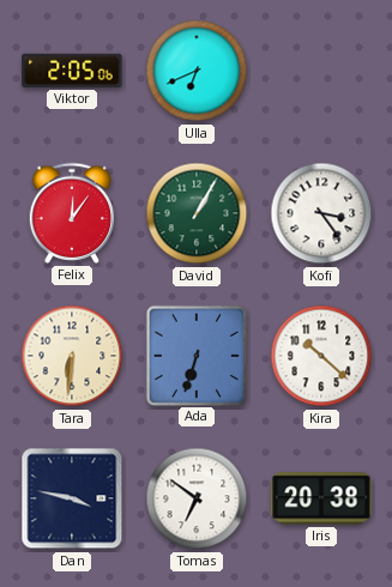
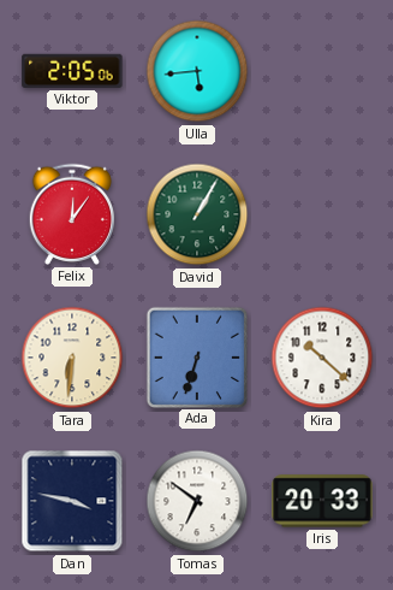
Ulla: 6:41 -> 5:44 (197, 71)
Kofi: 3:24 -> none (321, 213)
Iris: 20:38 -> 20:33 (322, 501)
